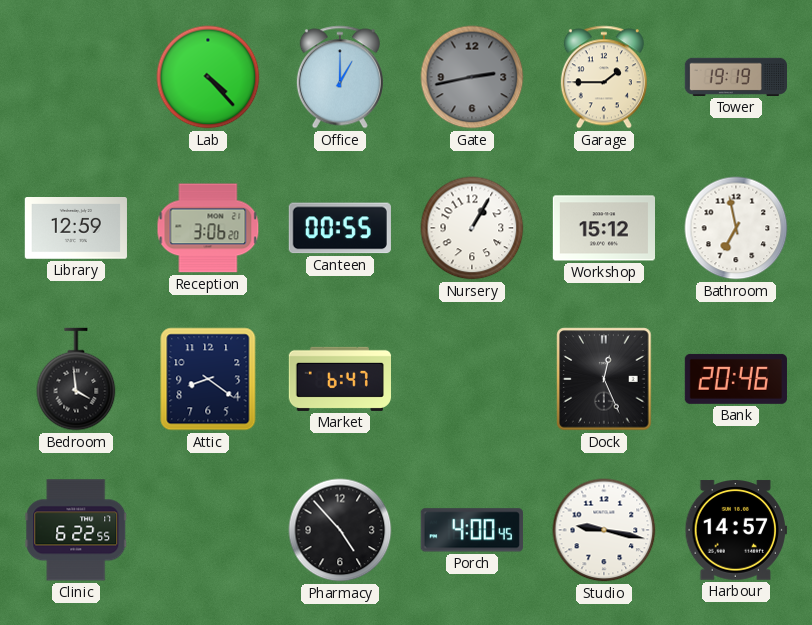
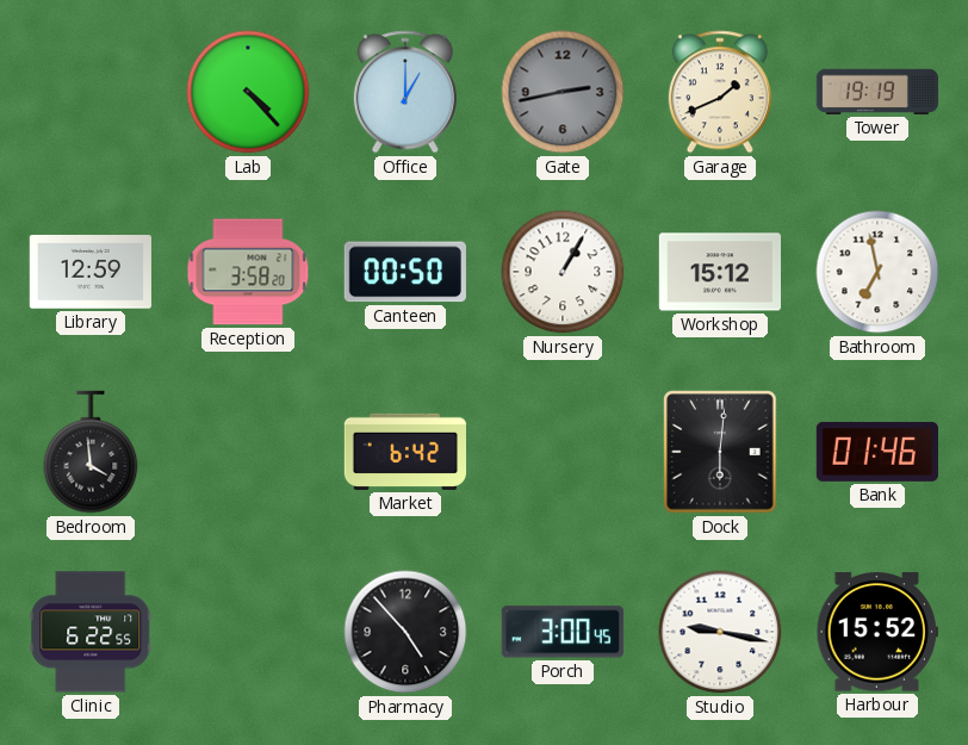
Garage: 1:45 -> 1:41 (720, 92)
Reception: 3:06 -> 3:58 (248, 272)
Canteen: 00:55 -> 00:50 (405, 272)
Attic: 8:21 -> none (208, 379)
Market: 6:47 -> 6:42 (404, 452)
Dock: 12:26 -> 6:01 (720, 452)
Bank: 20:46 -> 01:46 (877, 452)
Porch: 4:00 -> 3:00 (563, 632)
Harbour: 14:57 -> 15:52 (876, 632)
